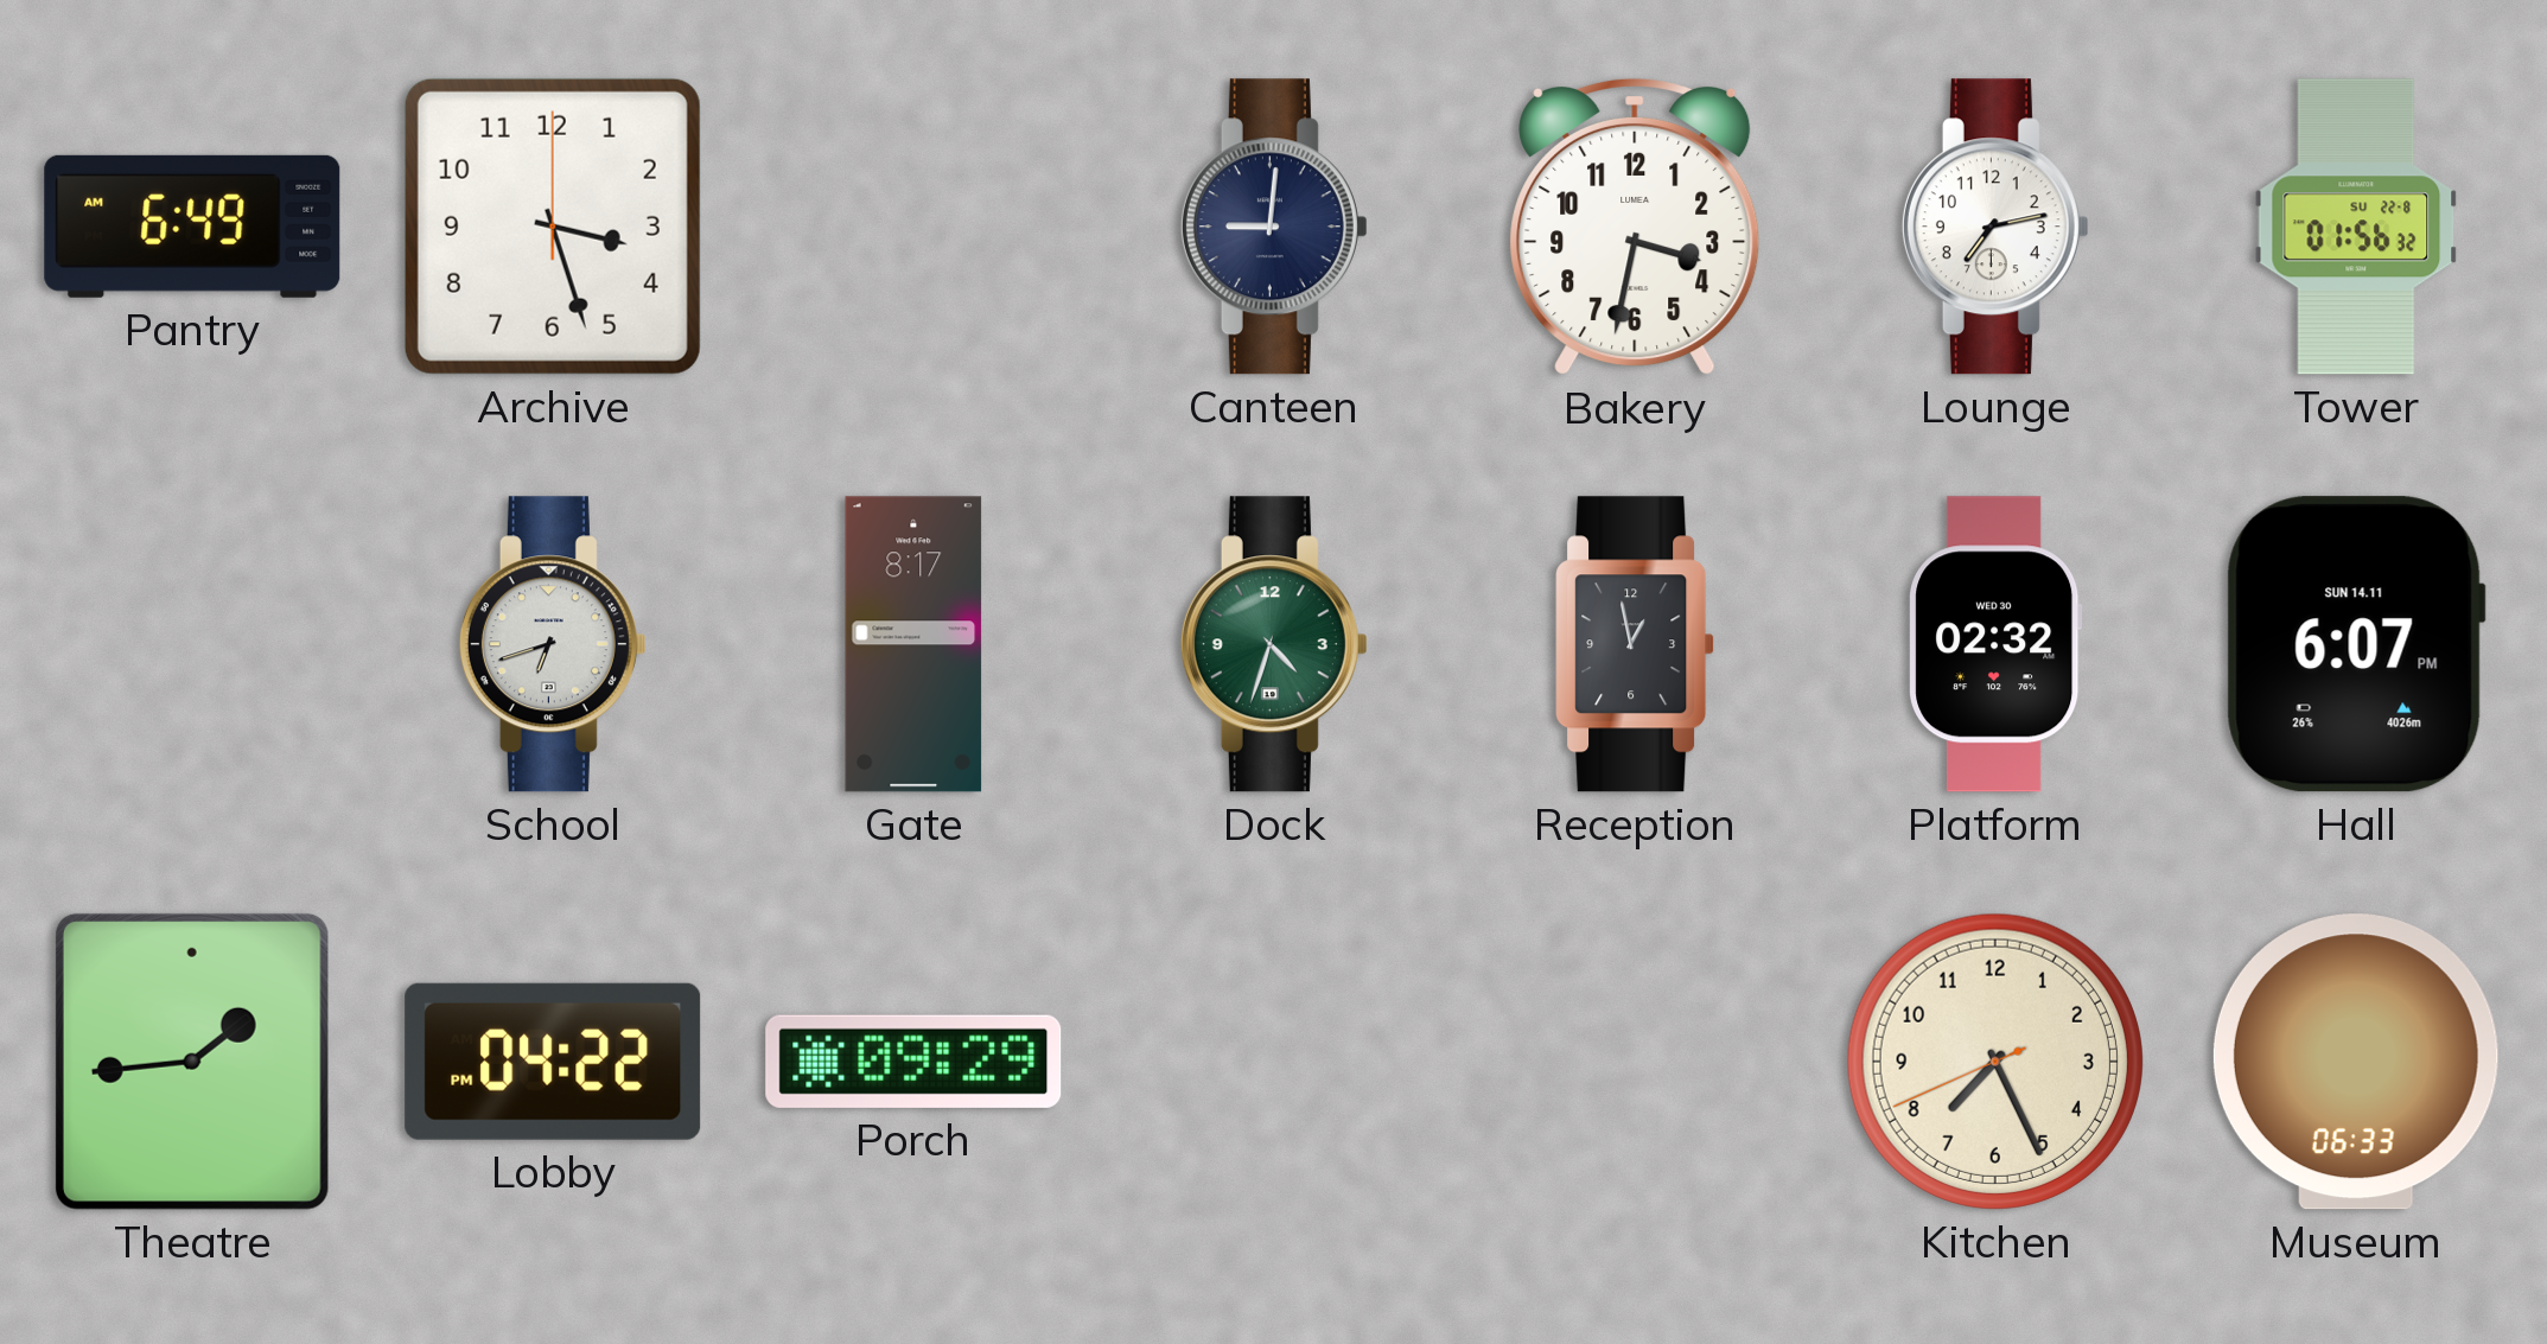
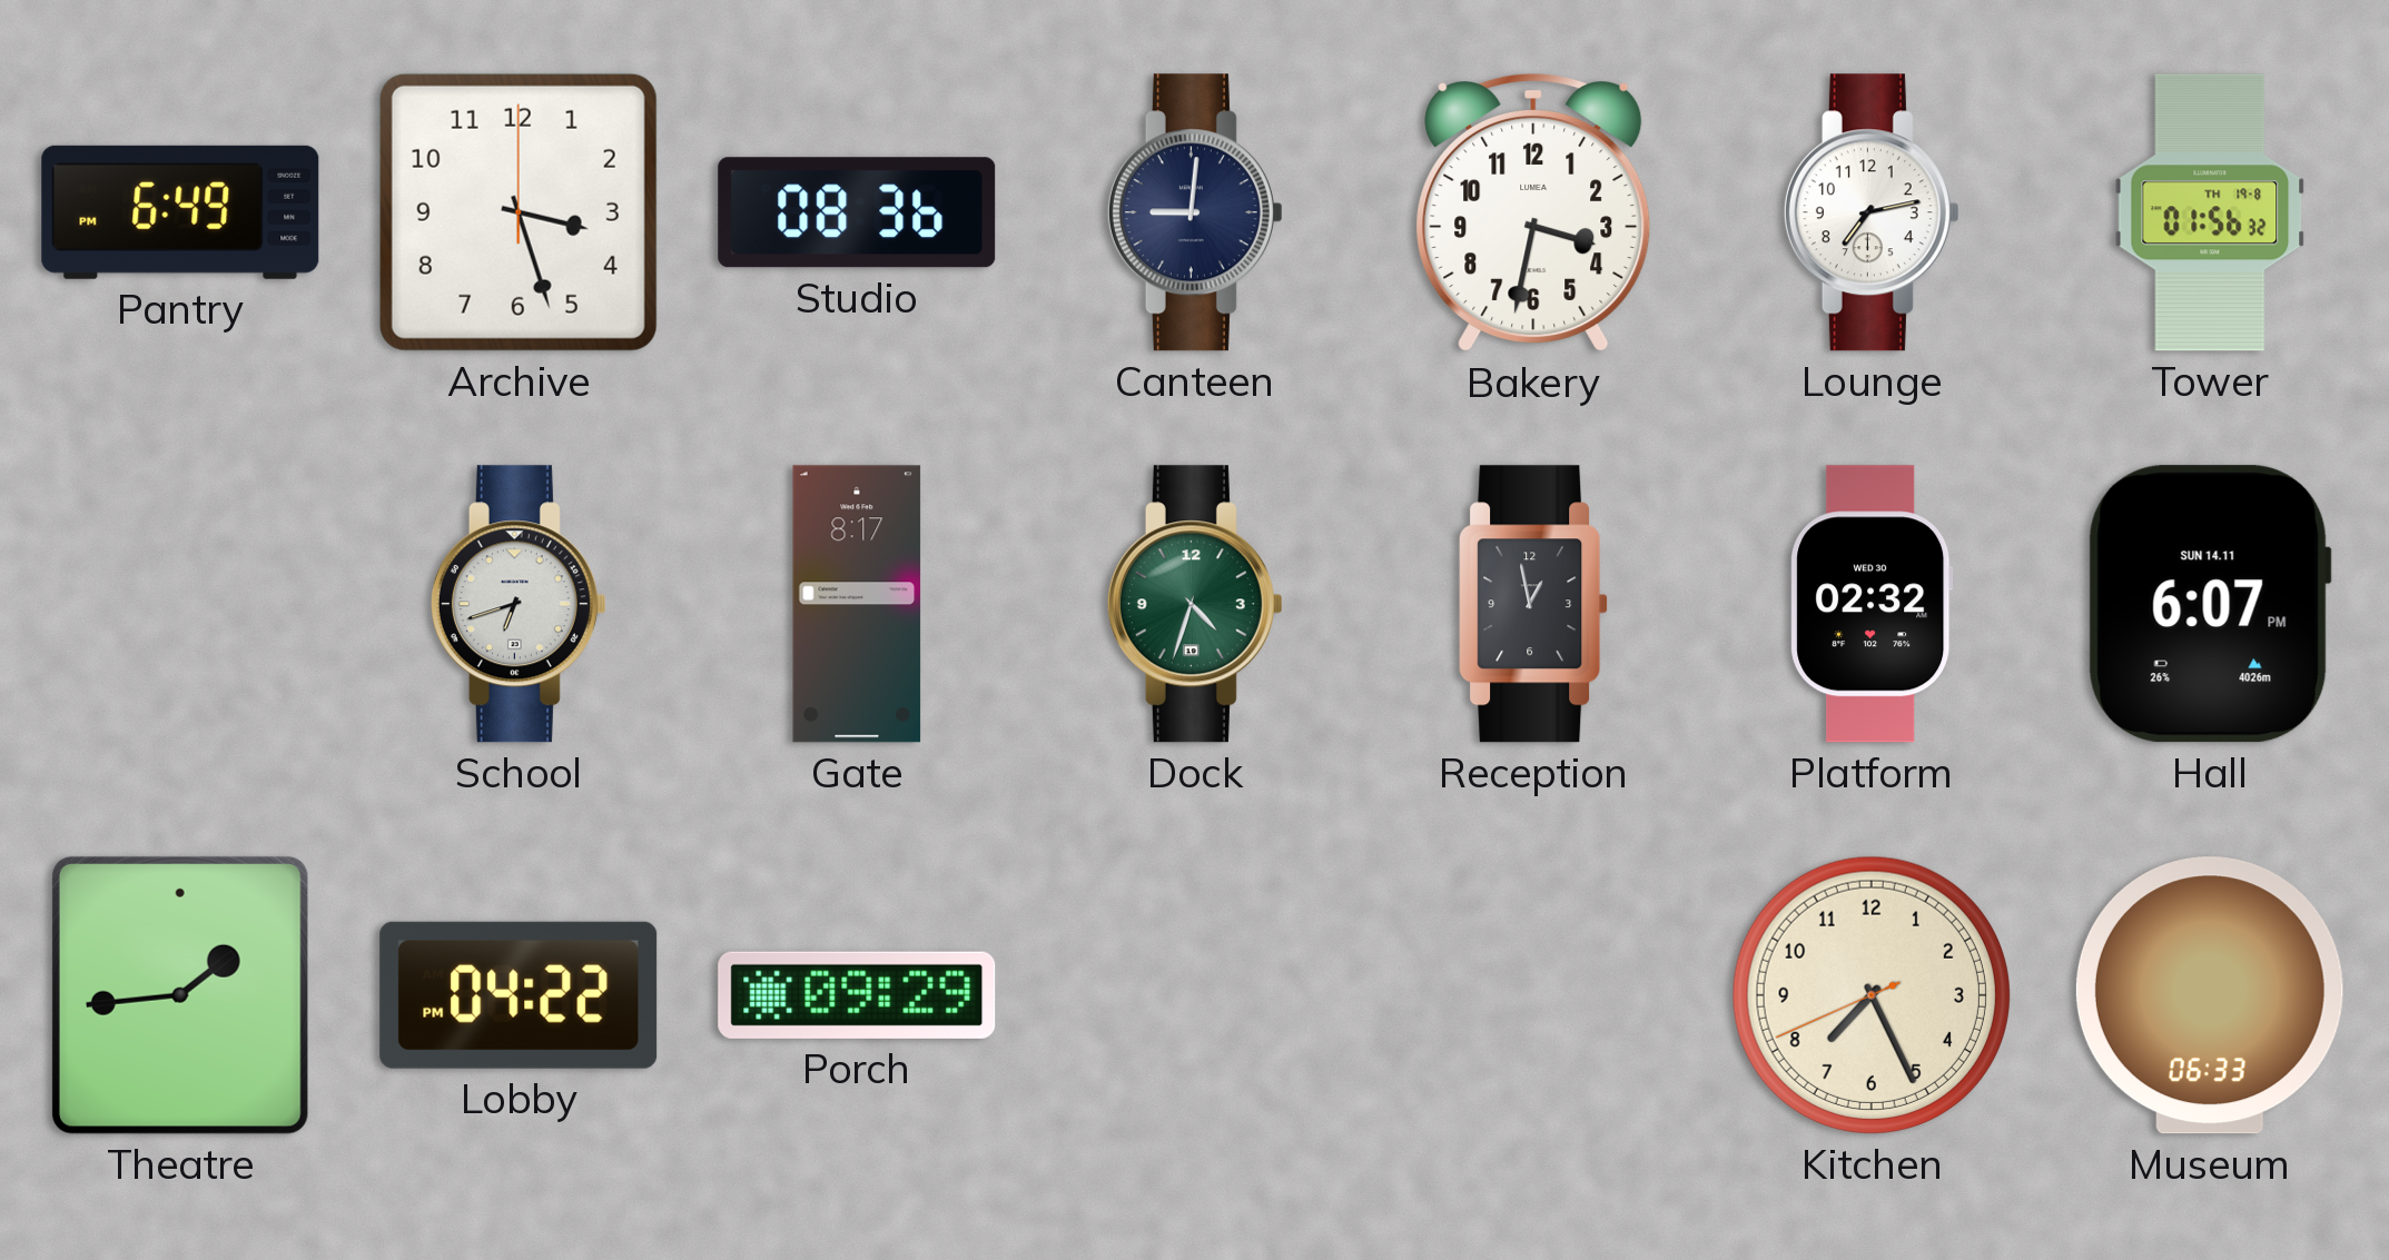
Pantry: 6:49 AM -> 6:49 PM (180, 212)
Studio: none -> 08:36 (857, 212)
Tower date: SU 22-8 -> TH 19-8 (2210, 212)
